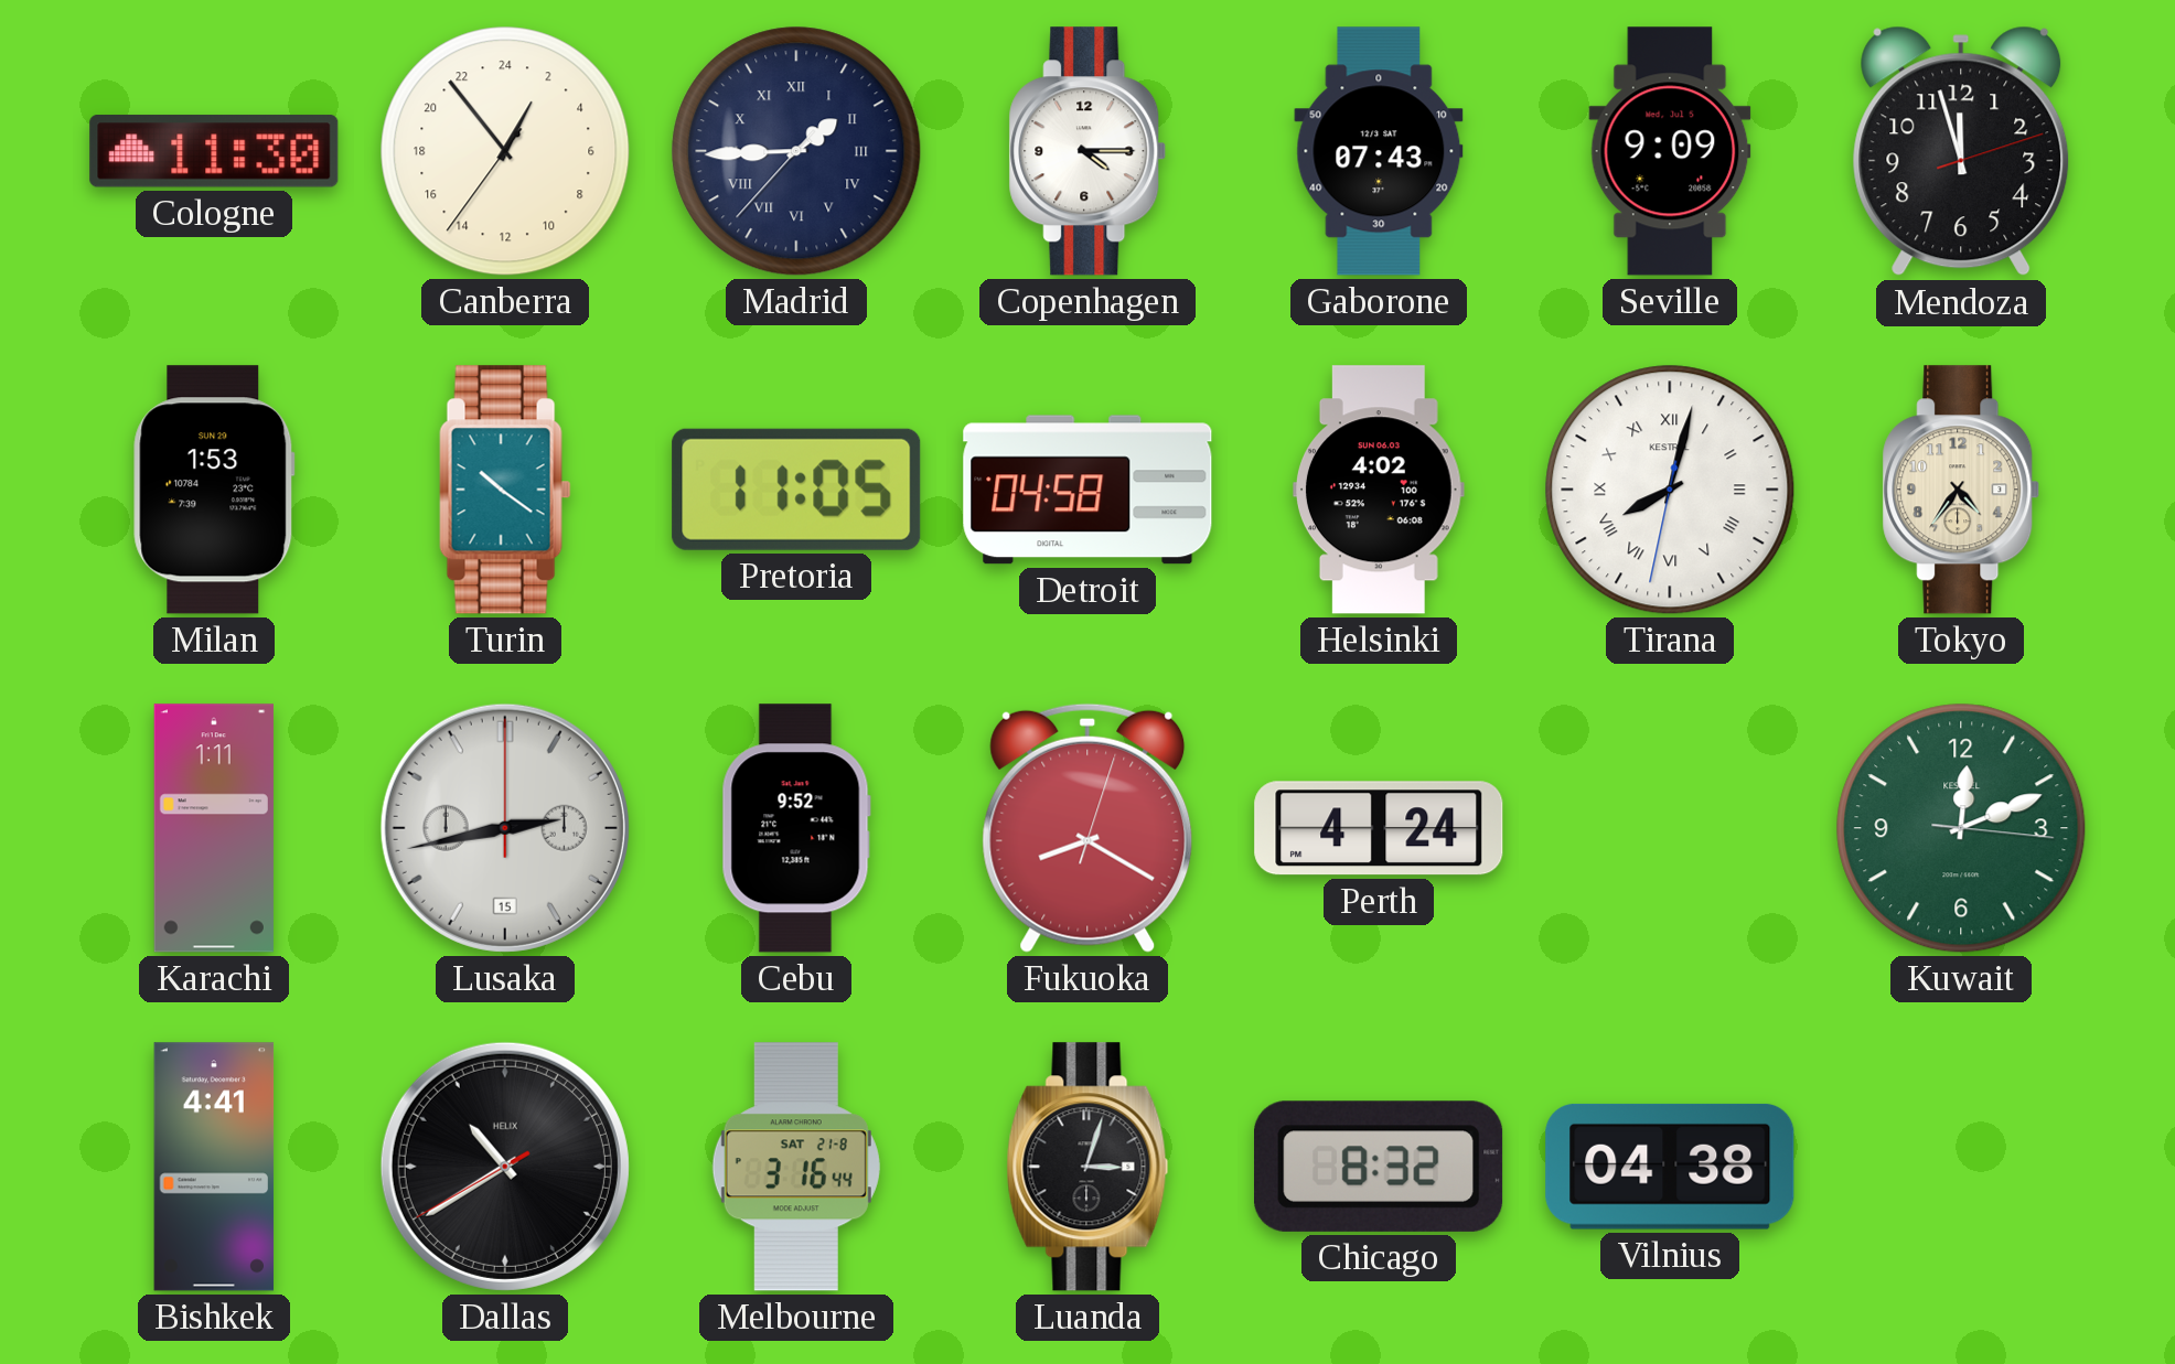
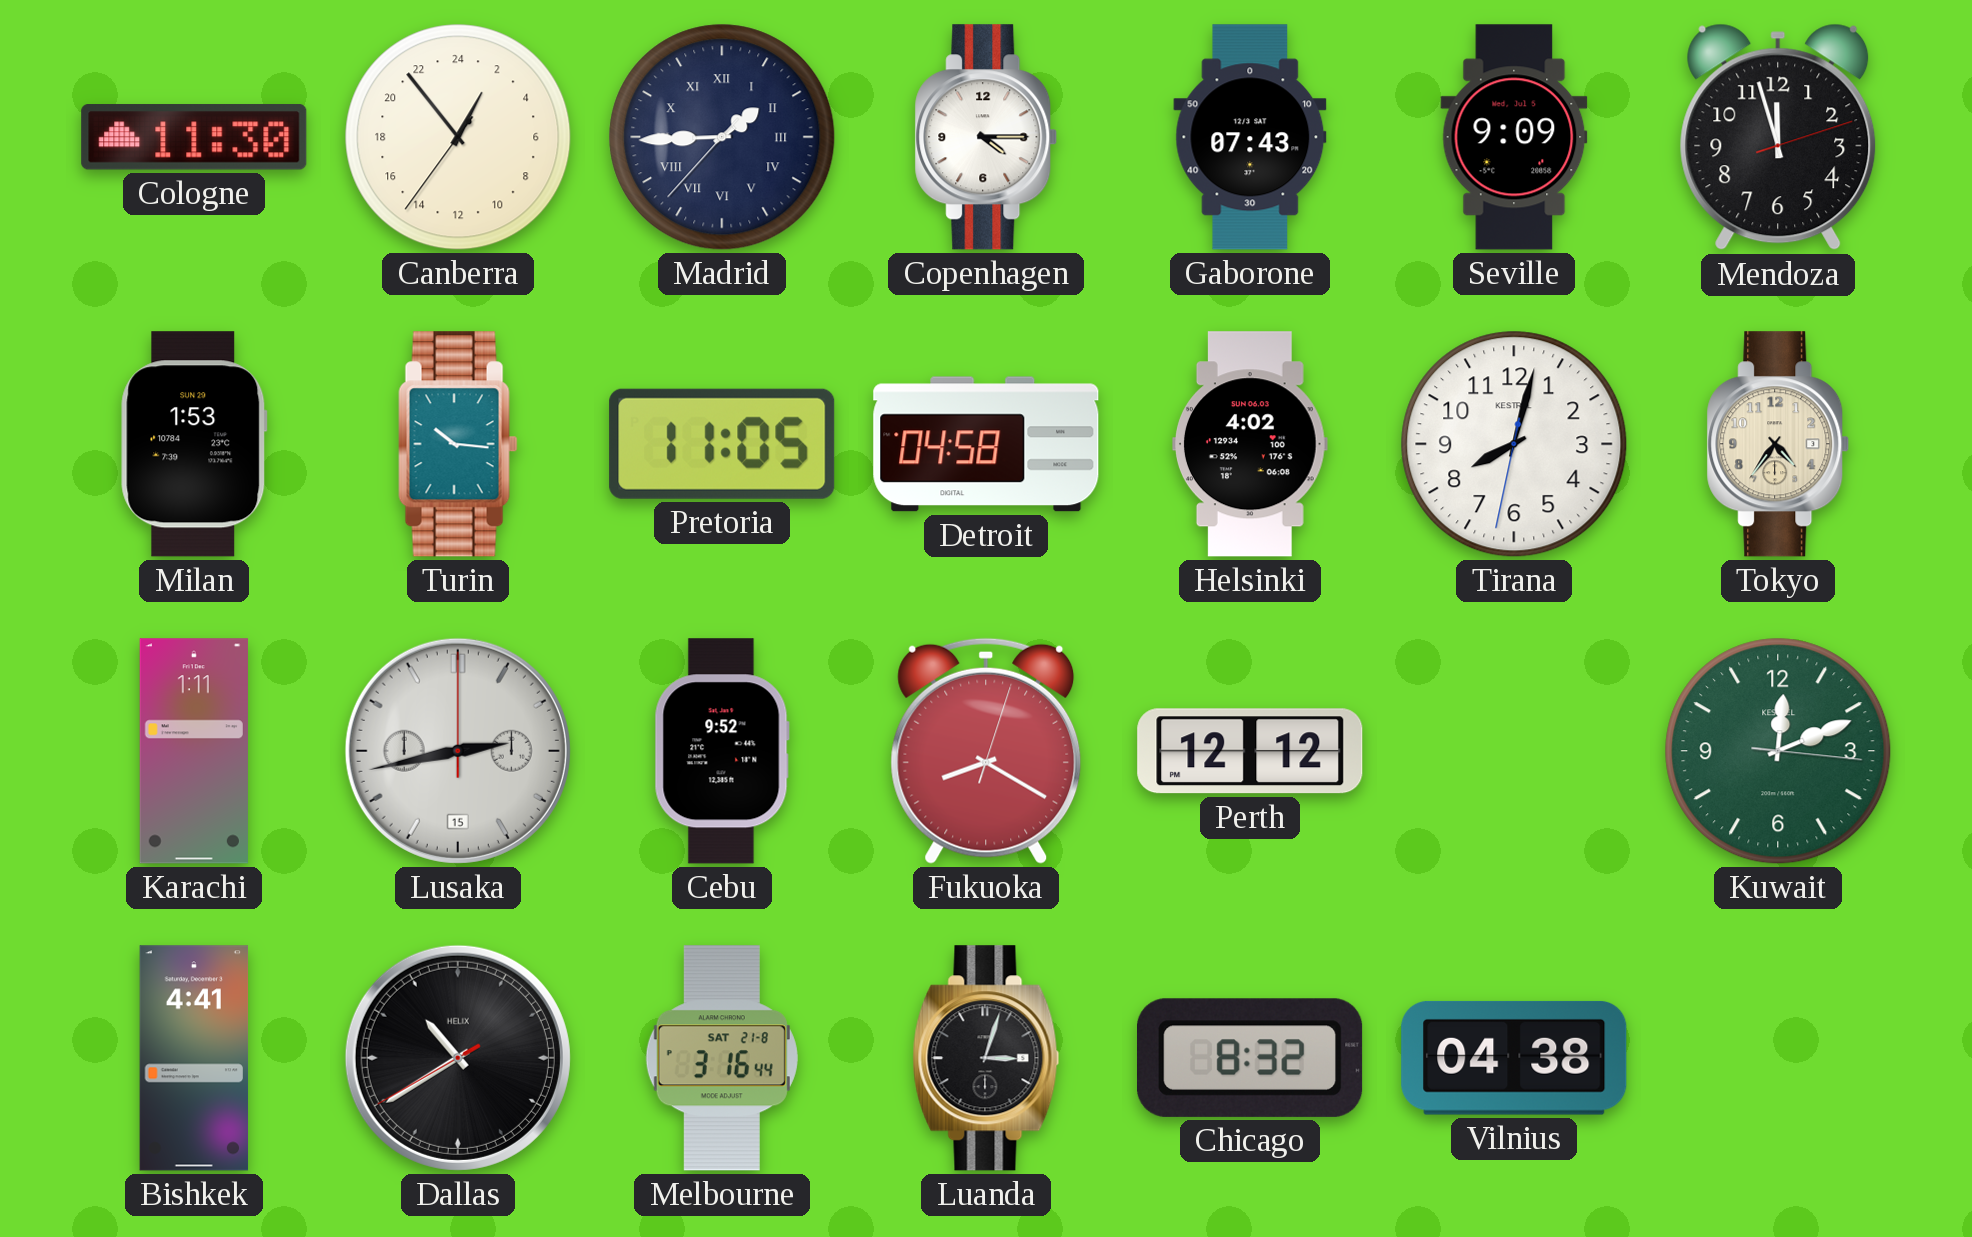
Turin: 10:21 -> 10:16 (458, 444)
Tirana numerals: Roman -> Arabic (1514, 444)
Perth: 4:24 -> 12:12 (1250, 751)
